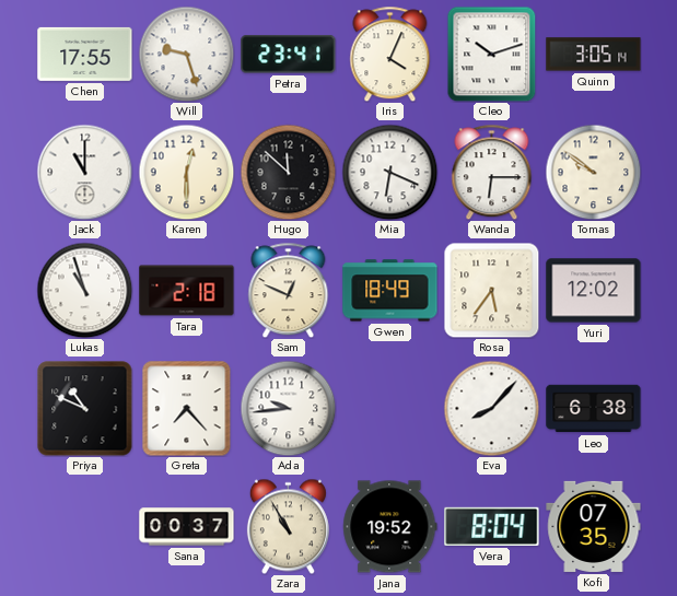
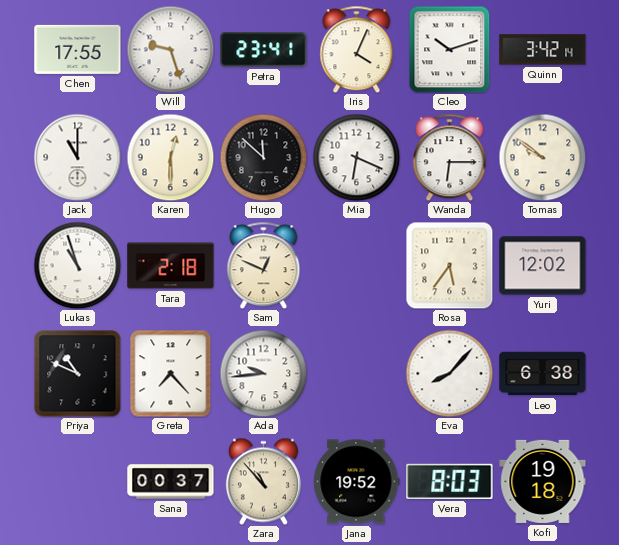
Quinn: 3:05 -> 3:42 (543, 50)
Gwen: 18:49 -> none (390, 291)
Zara: 10:55 -> 10:53 (263, 481)
Vera: 8:04 -> 8:03 (450, 481)
Kofi: 07:35 -> 19:18 (543, 481)
